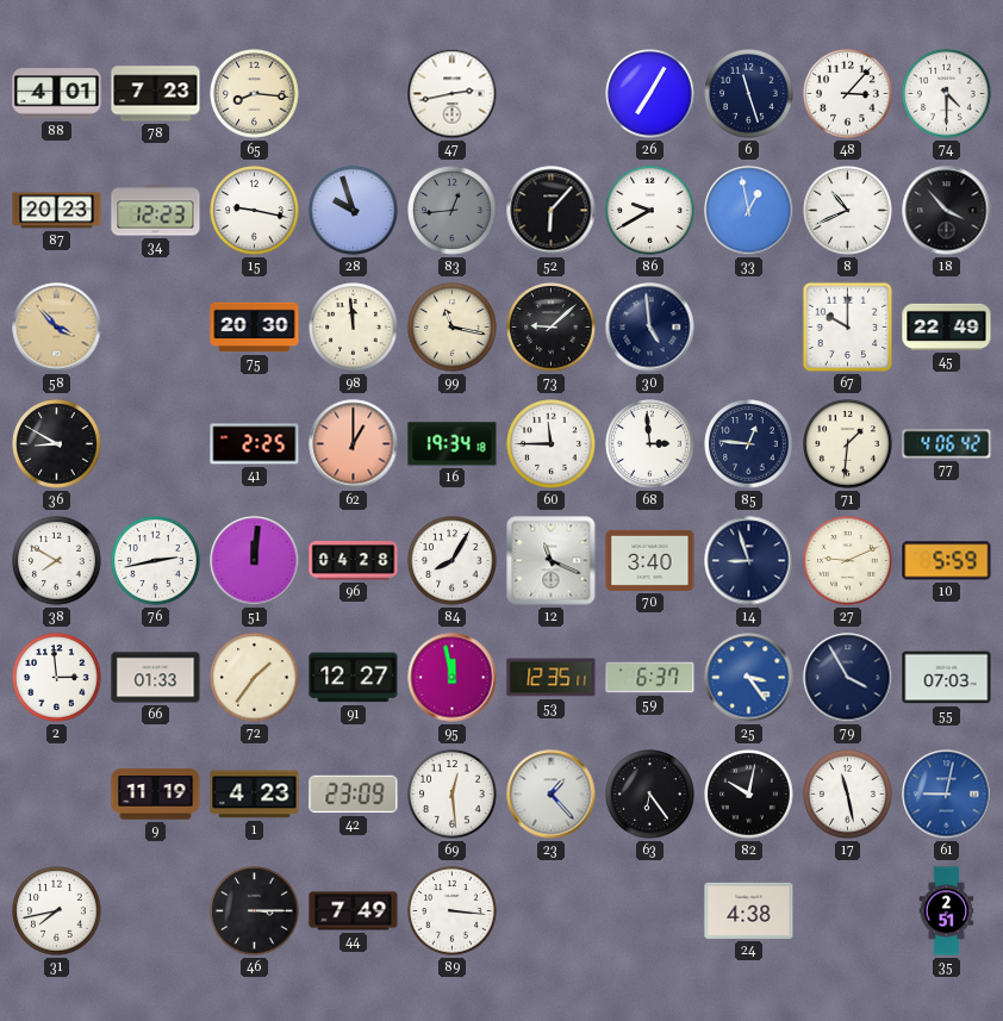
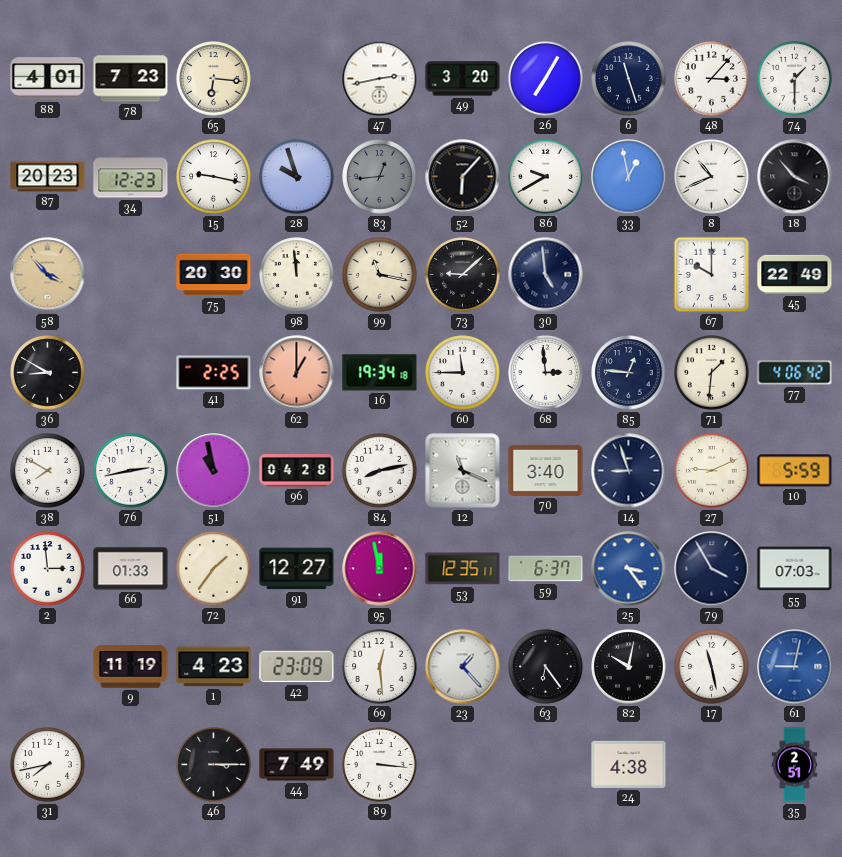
65: 8:16 -> 6:16 (214, 79)
49: none -> 3:20 (463, 79)
74: 4:30 -> 1:30 (795, 79)
51: 12:01 -> 10:58 (214, 471)
84: 8:05 -> 8:13 (380, 471)
